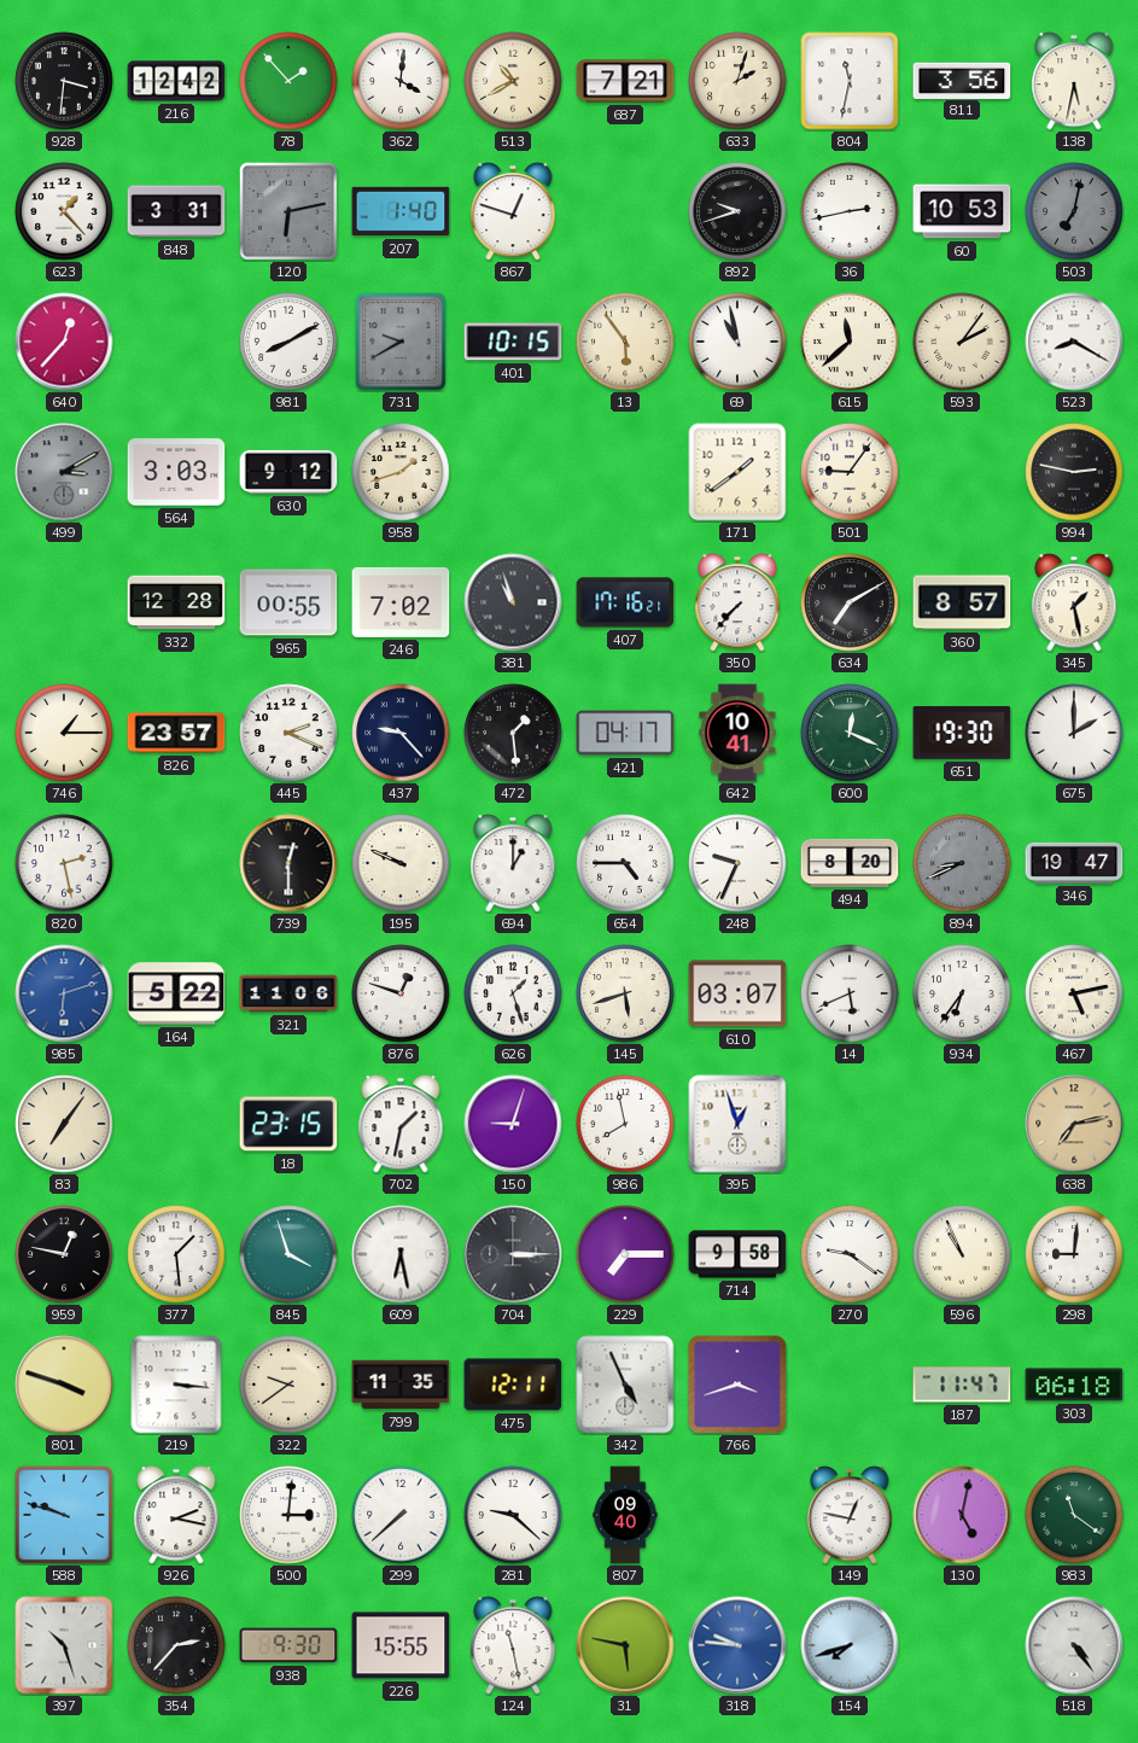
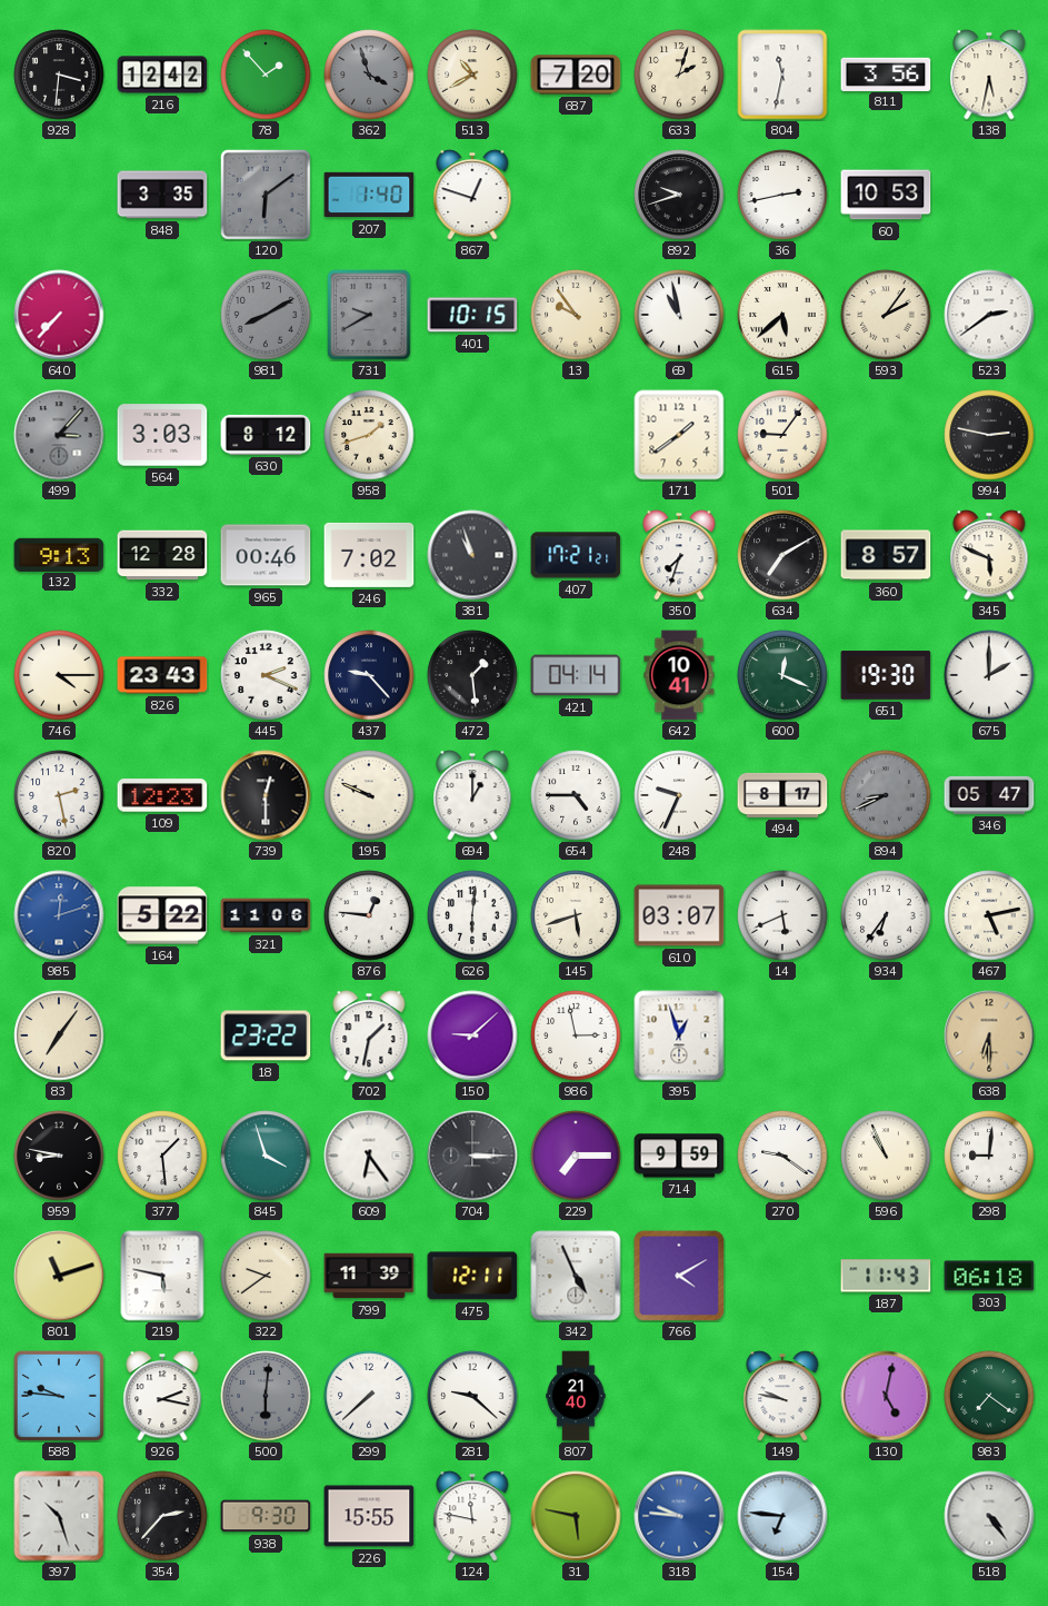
362: 4:01 -> 3:57 (369, 75)
362 dial: white -> grey (369, 75)
687: 7:21 -> 7:20 (576, 75)
623: 1:23 -> none (64, 211)
848: 3:31 -> 3:35 (162, 195)
120: 6:13 -> 6:09 (266, 195)
503: 7:02 -> none (1074, 211)
640: 12:37 -> 7:37 (59, 315)
981 dial: white -> grey (266, 315)
13: 5:54 -> 9:54 (576, 315)
615: 11:38 -> 5:38 (782, 315)
523: 8:20 -> 2:39 (989, 315)
499: 3:10 -> 3:07 (59, 435)
630: 9:12 -> 8:12 (266, 435)
132: none -> 9:13 (59, 554)
965: 00:55 -> 00:46 (266, 555)
407: 17:16 -> 17:21 (576, 555)
350: 7:37 -> 7:33 (679, 555)
345: 1:28 -> 5:49 (989, 555)
746: 1:15 -> 4:15 (59, 675)
826: 23:57 -> 23:43 (162, 675)
421: 04:17 -> 04:14 (576, 675)
109: none -> 12:23 (162, 795)
494: 8:20 -> 8:17 (782, 795)
346: 19:47 -> 05:47 (989, 795)
985: 6:12 -> 12:12 (59, 915)
876: 12:48 -> 12:46 (369, 915)
626: 1:27 -> 6:01 (472, 915)
18: 23:15 -> 23:22 (266, 1035)
150: 9:03 -> 9:08 (472, 1035)
986: 7:58 -> 2:58 (576, 1035)
638: 7:13 -> 6:30 (989, 1035)
959: 12:47 -> 8:47 (59, 1156)
609: 6:28 -> 6:24 (369, 1156)
714: 9:58 -> 9:59 (679, 1156)
801: 3:48 -> 11:12 (59, 1276)
219: 3:16 -> 5:47 (162, 1276)
799: 11:35 -> 11:39 (369, 1276)
766: 3:42 -> 4:10 (679, 1276)
187: 11:47 -> 11:43 (886, 1276)
588: 9:48 -> 9:46 (59, 1396)
500: 3:01 -> 6:01 (266, 1396)
500 dial: white -> grey (266, 1396)
807: 09:40 -> 21:40 (576, 1396)
149: 12:47 -> 9:47 (782, 1396)
983: 11:21 -> 7:21 (989, 1396)
124: 11:28 -> 11:47 (472, 1516)
154: 7:42 -> 6:46 (782, 1516)
